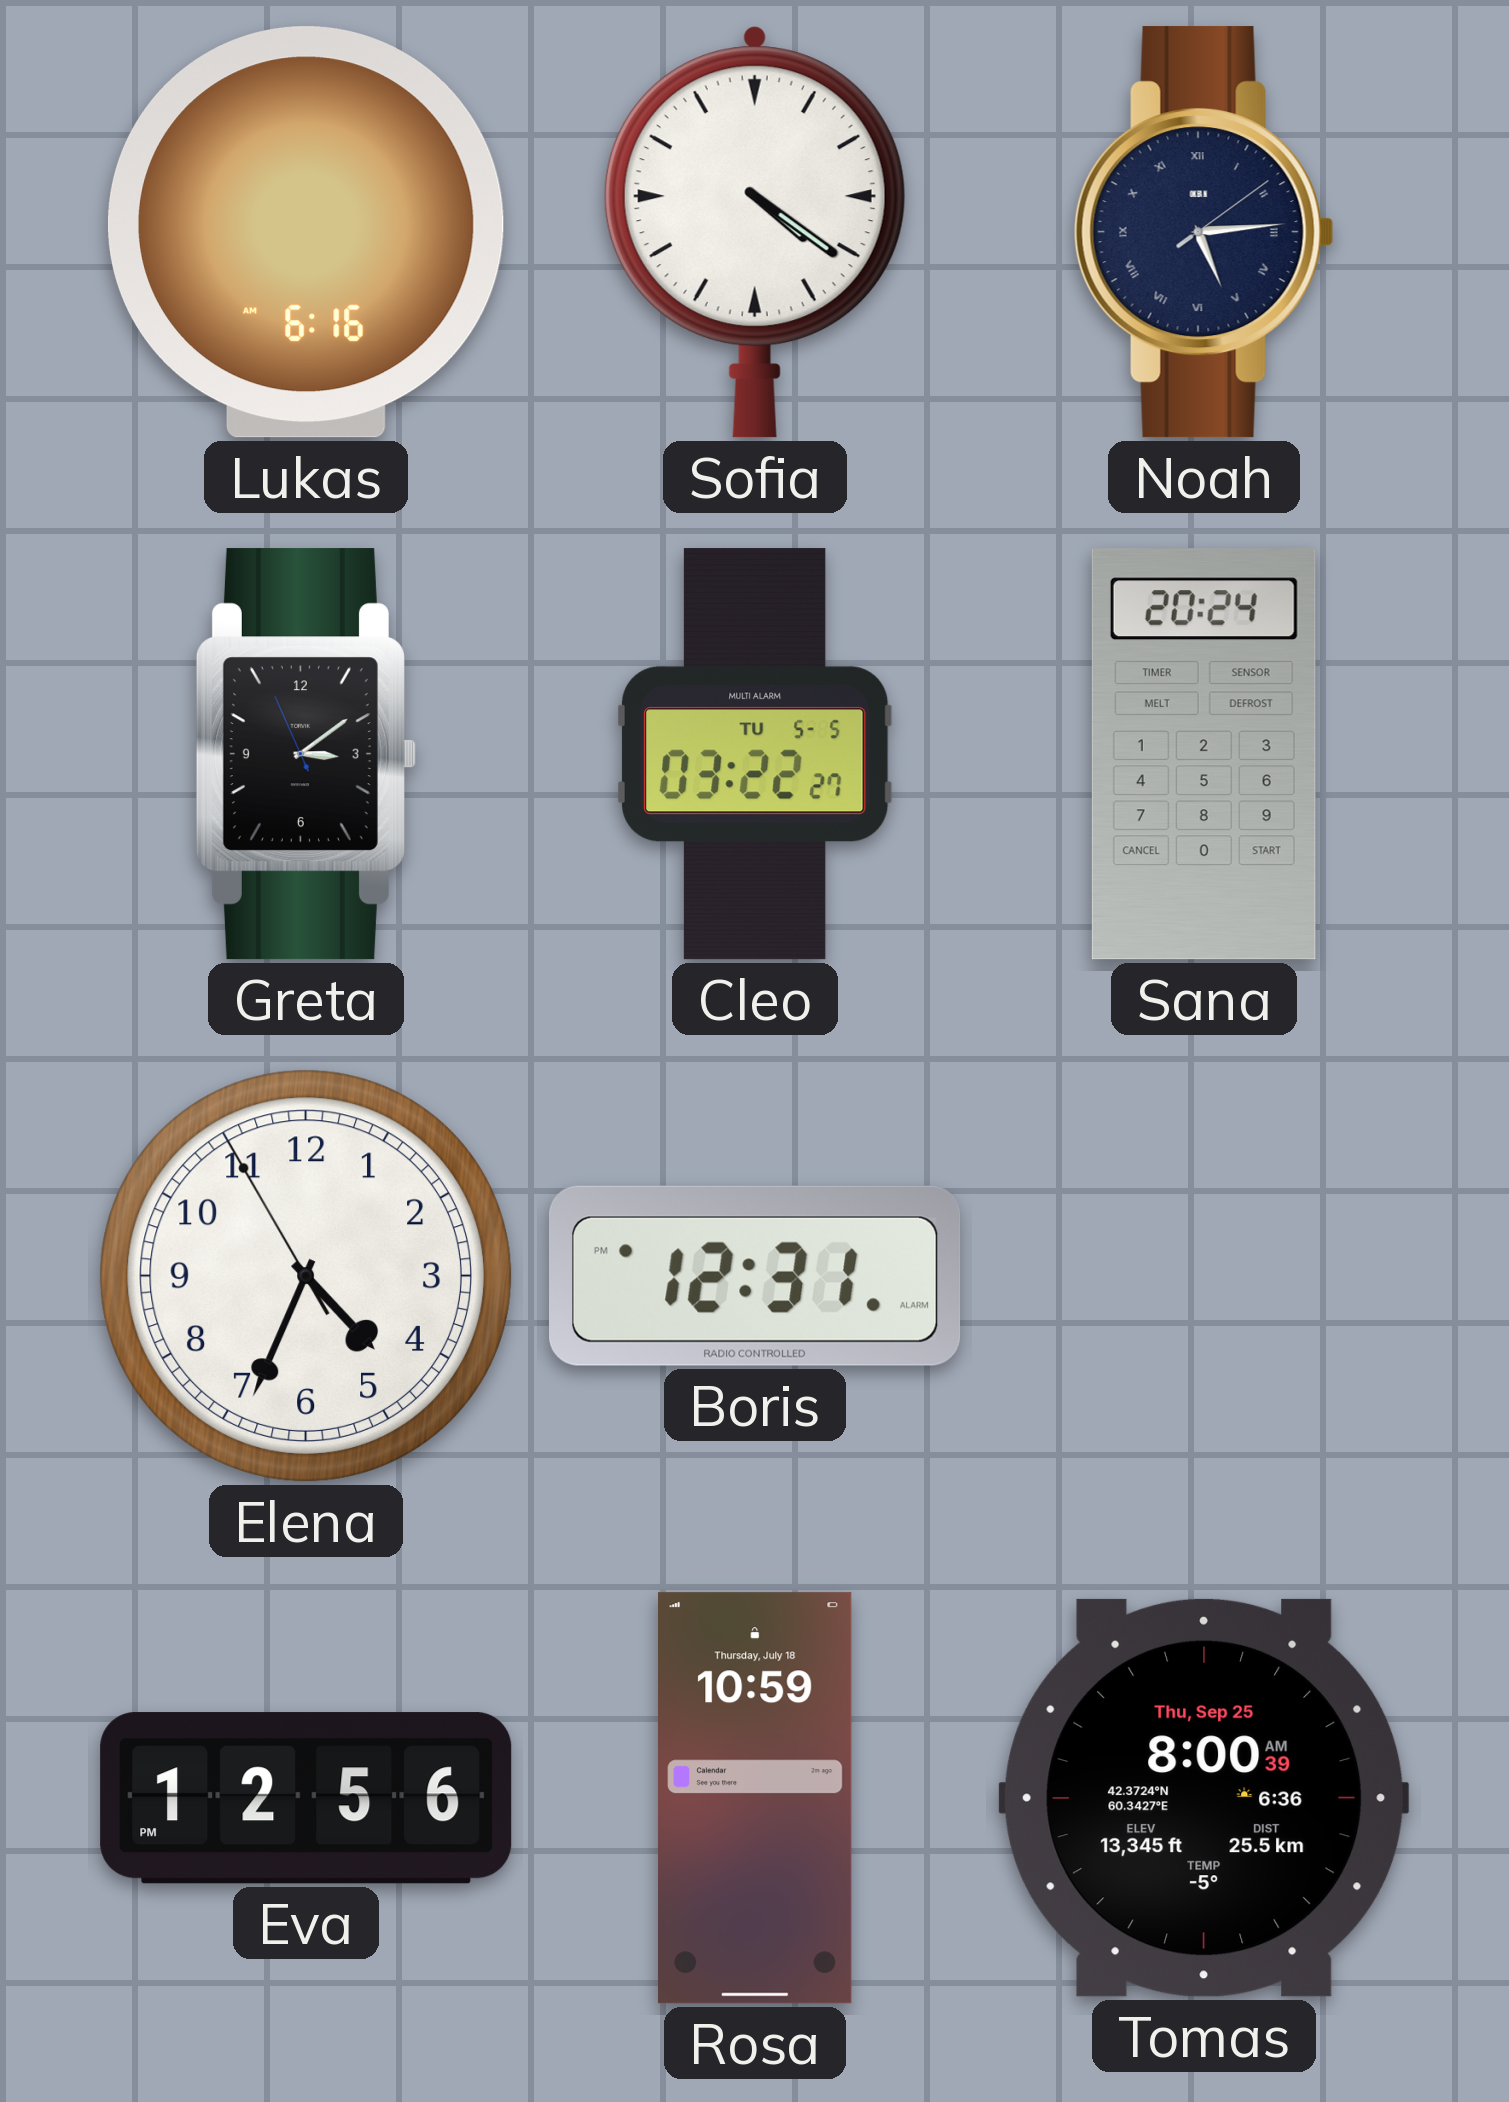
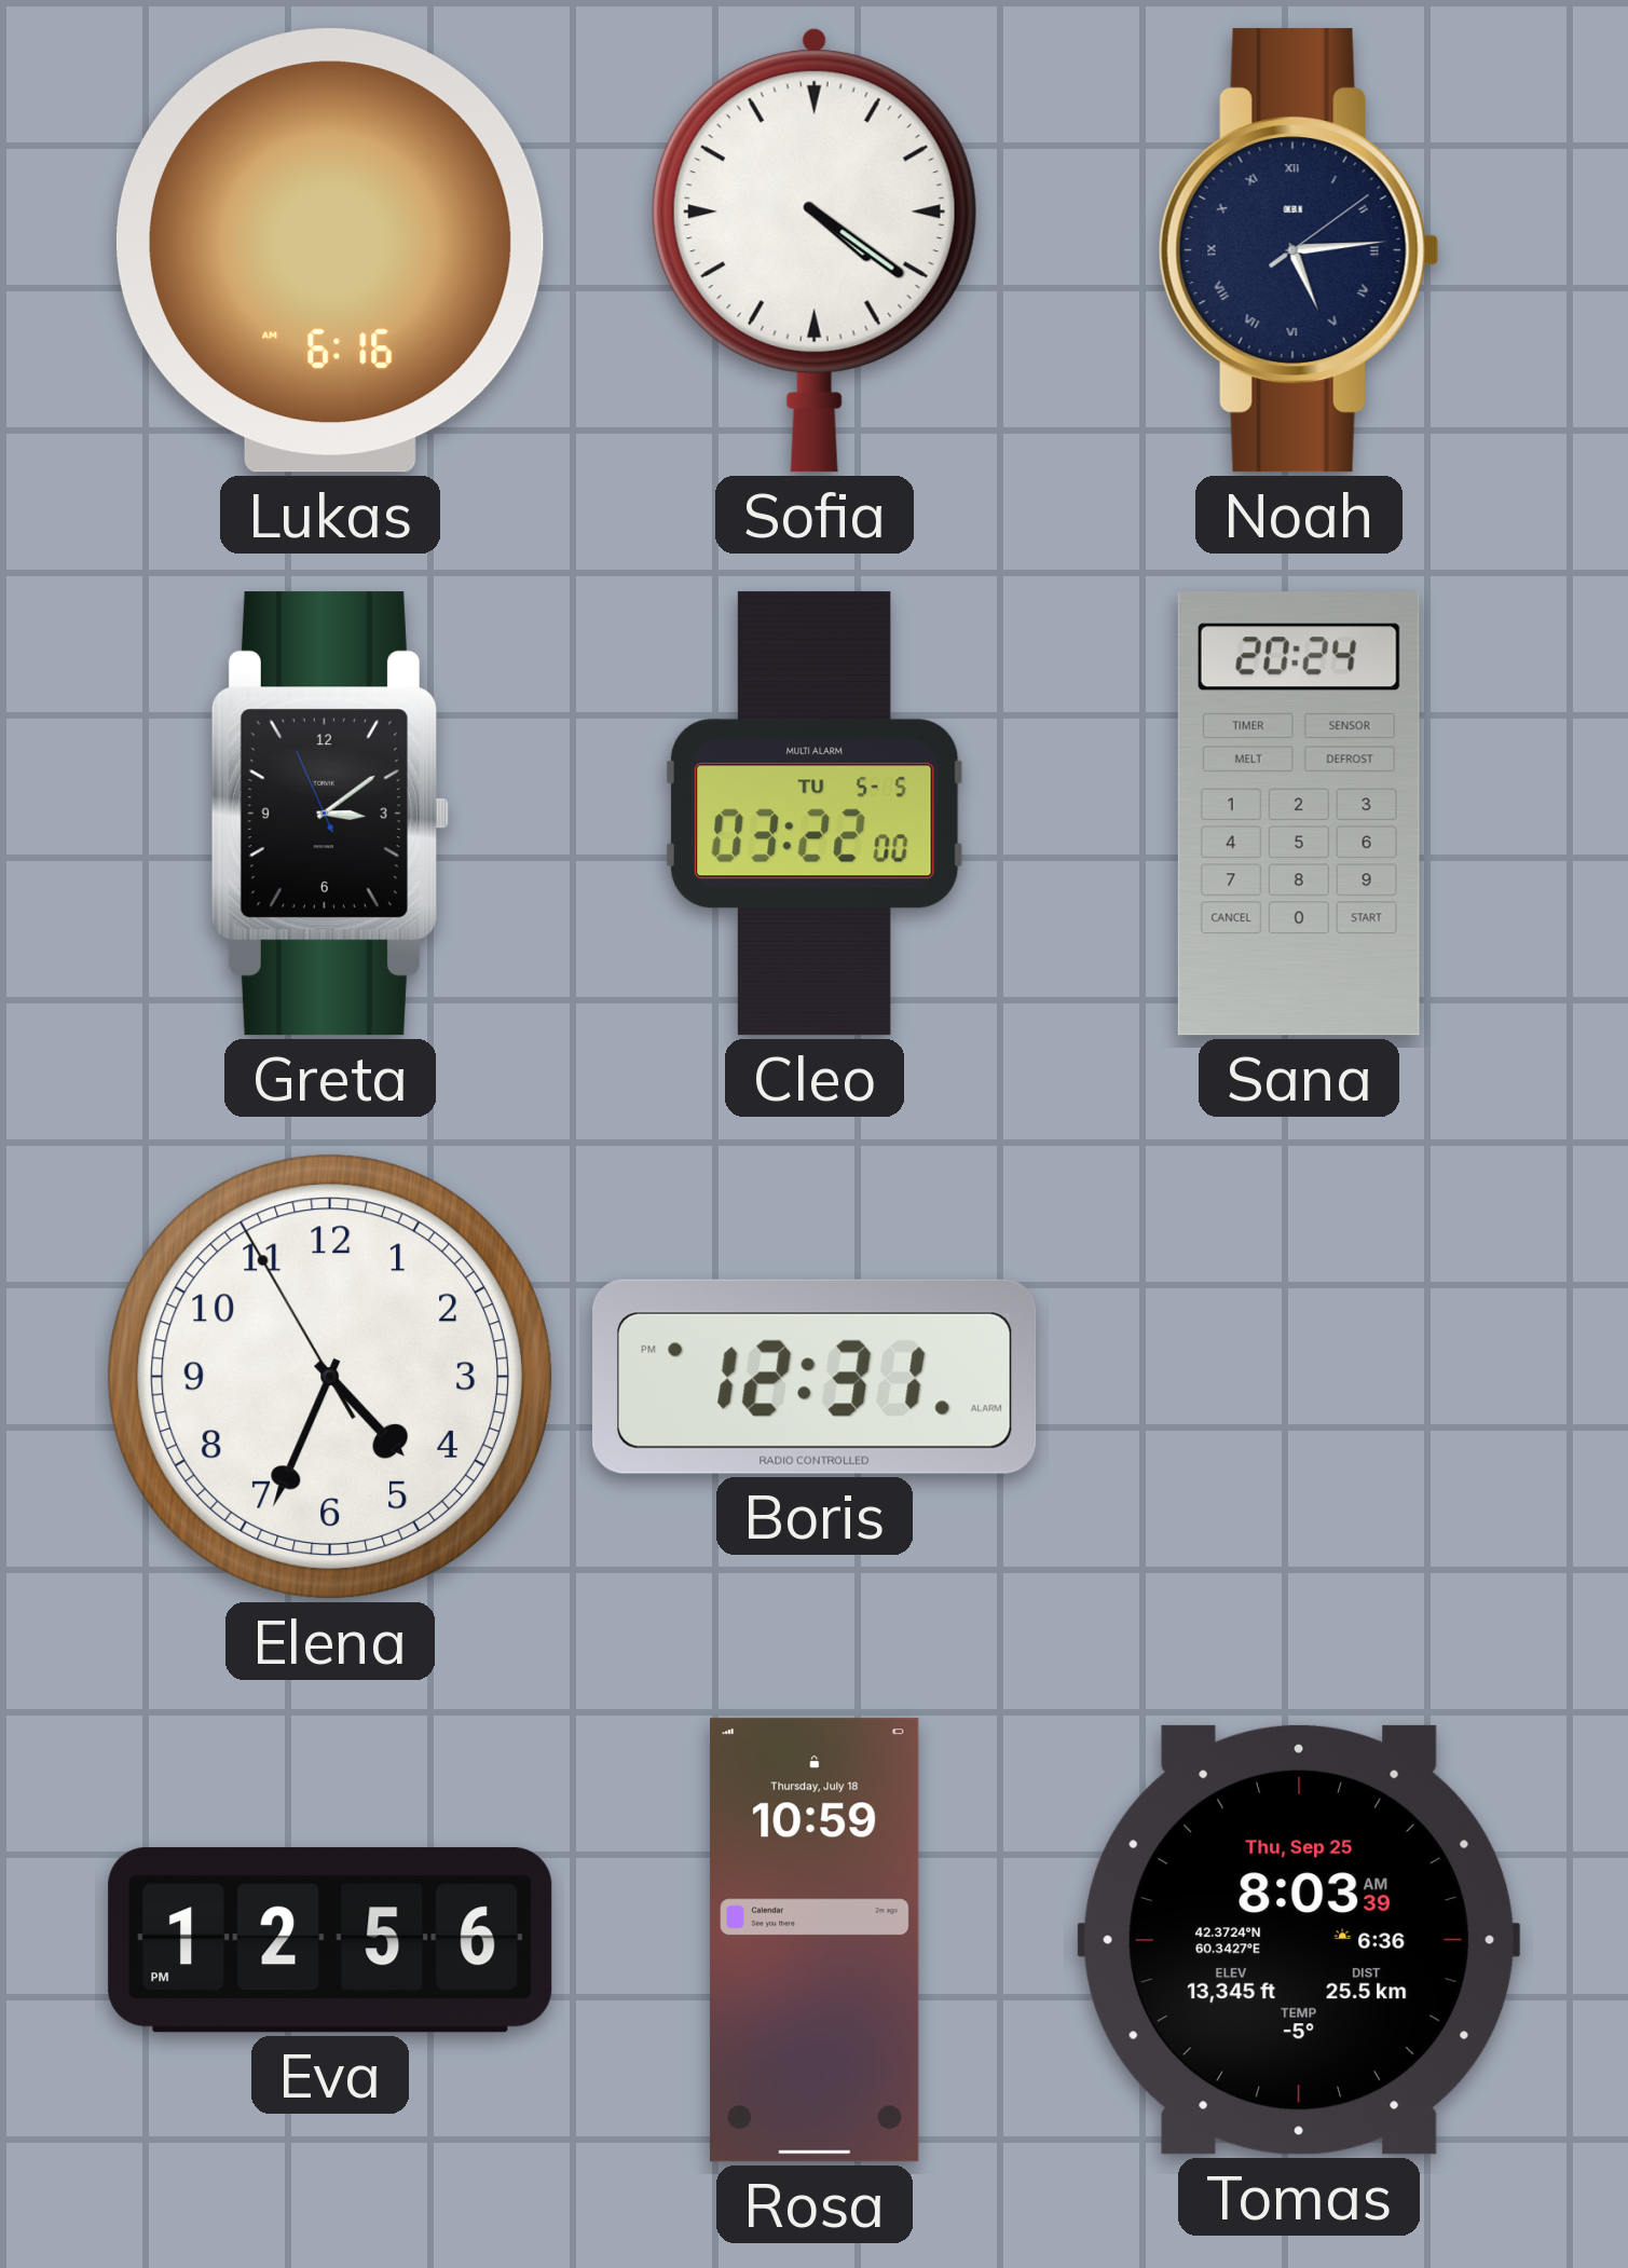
Cleo: 03:22:27 -> 03:22:00 (815, 814)
Tomas: 8:00 -> 8:03 (1299, 1940)
